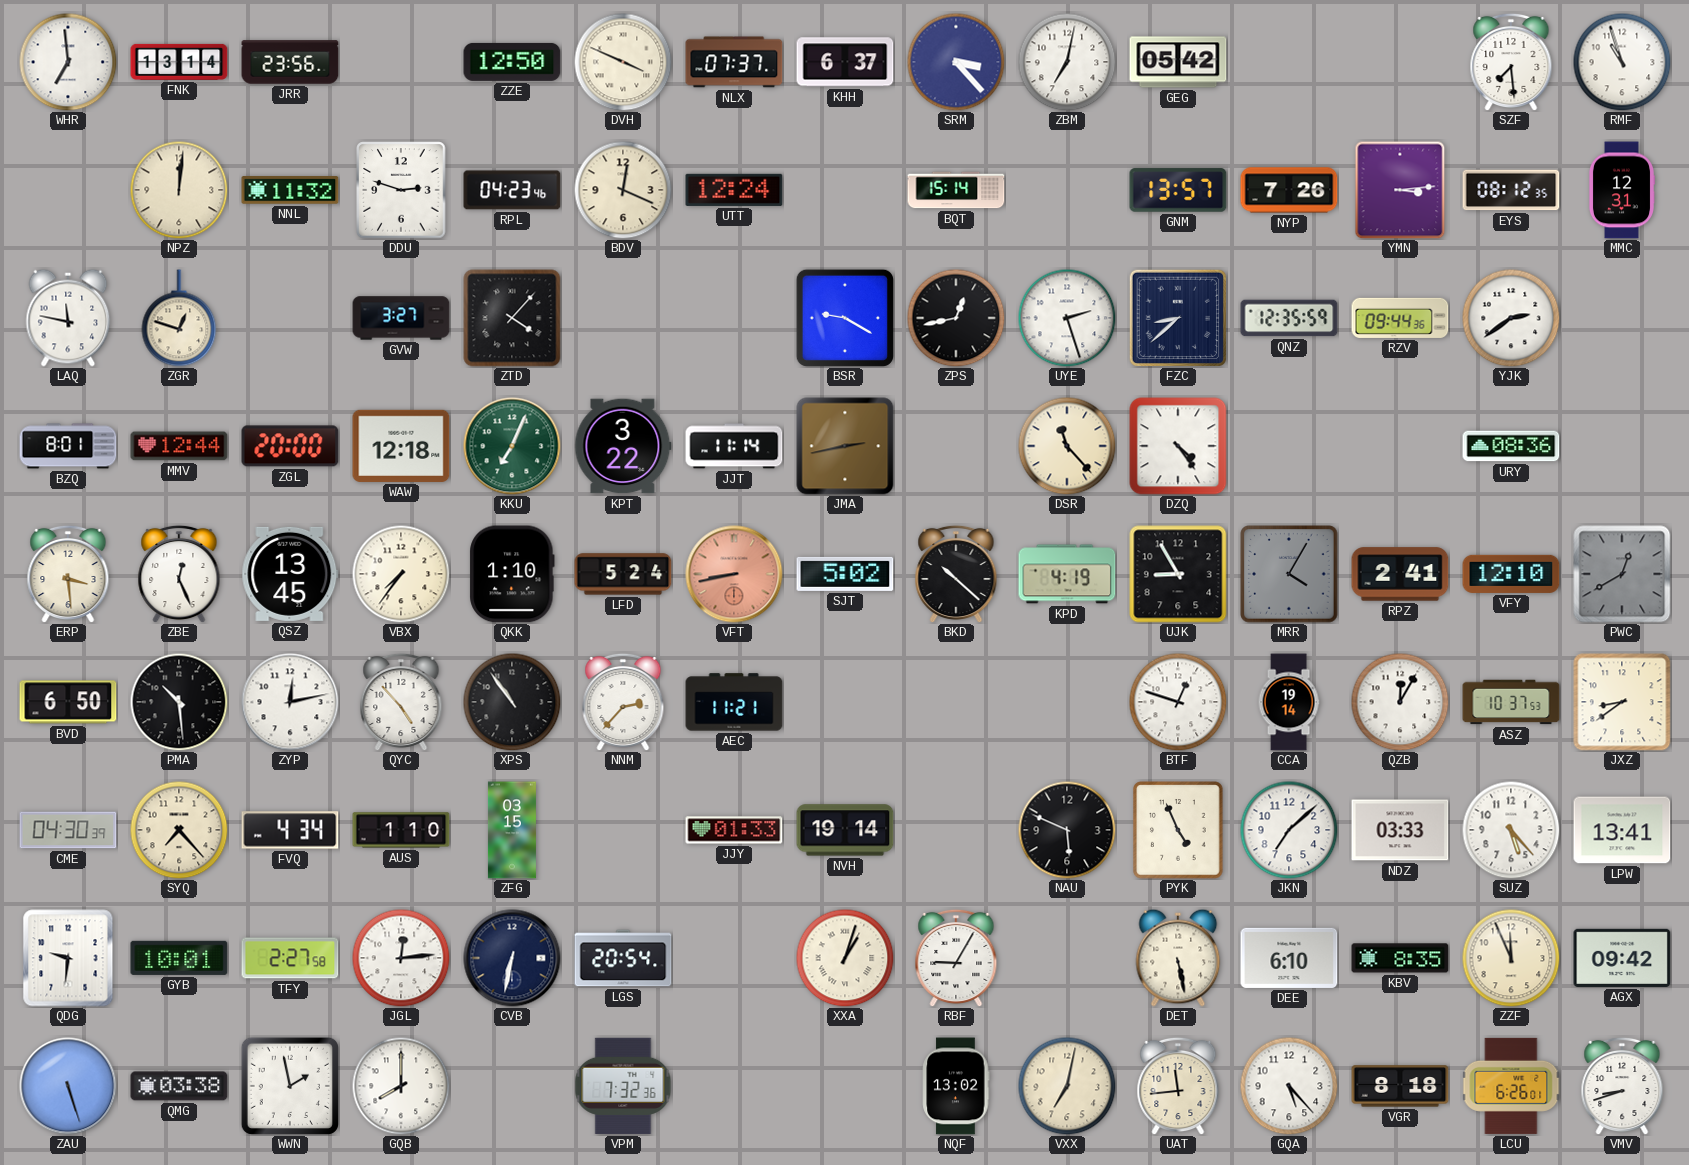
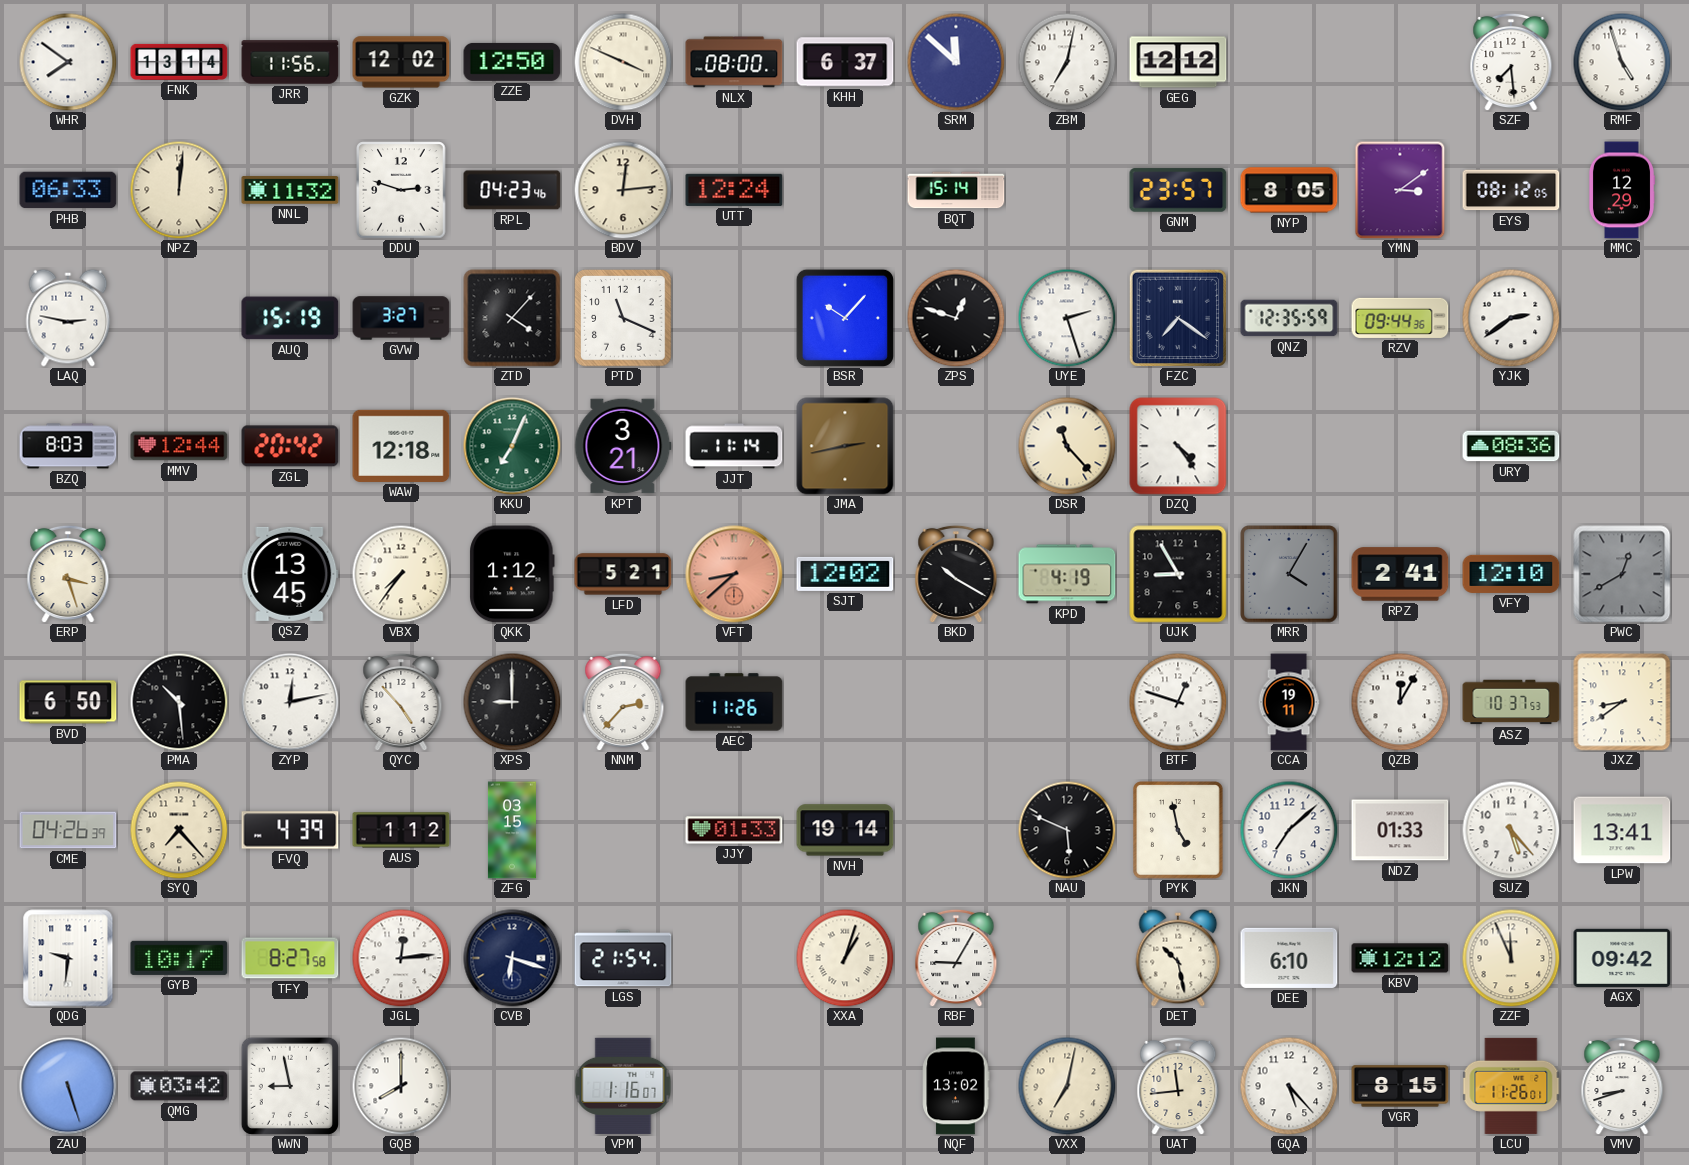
WHR: 6:59 -> 7:51 (68, 62)
JRR: 23:56 -> 11:56 (290, 62)
GZK: none -> 12:02 (401, 62)
NLX: 07:37 -> 08:00 (734, 62)
SRM: 3:23 -> 11:52 (956, 62)
GEG: 05:42 -> 12:12 (1178, 62)
RMF: 10:57 -> 4:57 (1622, 62)
PHB: none -> 06:33 (68, 190)
BDV: 12:19 -> 12:14 (623, 190)
GNM: 13:57 -> 23:57 (1178, 190)
NYP: 7:26 -> 8:05 (1289, 190)
YMN: 3:14 -> 3:09 (1400, 190)
EYS: 08:12:35 -> 08:12:05 (1511, 190)
MMC: 12:31 -> 12:29 (1621, 190)
LAQ: 11:47 -> 2:47 (68, 318)
ZGR: 12:48 -> none (179, 318)
AUQ: none -> 15:19 (290, 318)
PTD: none -> 11:19 (623, 318)
BSR: 9:20 -> 10:07 (845, 318)
ZPS: 12:43 -> 12:48 (956, 318)
FZC: 8:38 -> 7:21 (1177, 317)
BZQ: 8:01 -> 8:03 (68, 446)
ZGL: 20:00 -> 20:42 (290, 446)
KPT: 3:22 -> 3:21 (623, 446)
ERP: 3:29 -> 3:27 (68, 574)
ZBE: 12:26 -> none (179, 574)
QKK: 1:10 -> 1:12 (512, 574)
LFD: 5:24 -> 5:21 (623, 574)
VFT: 8:43 -> 8:38 (734, 574)
SJT: 5:02 -> 12:02 (845, 574)
BKD: 10:22 -> 10:20 (956, 574)
XPS: 10:54 -> 9:00 (512, 702)
AEC: 11:21 -> 11:26 (734, 702)
CCA: 19:14 -> 19:11 (1289, 702)
CME: 04:30 -> 04:26 (68, 830)
FVQ: 4:34 -> 4:39 (290, 830)
AUS: 1:10 -> 1:12 (401, 830)
PYK: 4:56 -> 4:58 (1178, 830)
NDZ: 03:33 -> 01:33 (1400, 830)
GYB: 10:01 -> 10:17 (179, 958)
TFY: 2:27 -> 8:27 (290, 958)
CVB: 6:32 -> 6:18 (512, 958)
LGS: 20:54 -> 21:54 (623, 958)
DET: 5:28 -> 10:28 (1178, 958)
KBV: 8:35 -> 12:12 (1400, 958)
QMG: 03:38 -> 03:42 (179, 1086)
WWN: 1:58 -> 8:58 (290, 1086)
VPM: 7:32 -> 1:16 (623, 1086)
VGR: 8:18 -> 8:15 (1400, 1086)
LCU: 6:26 -> 11:26 (1511, 1086)
